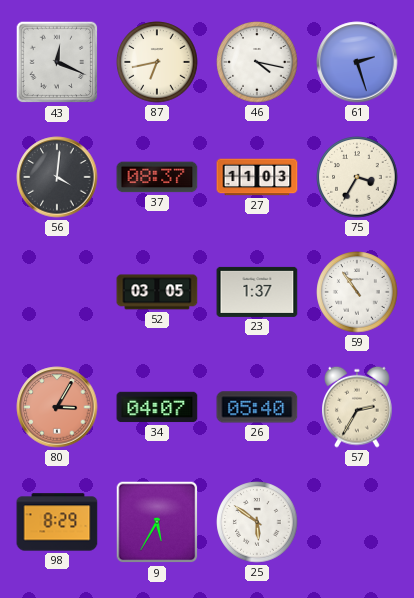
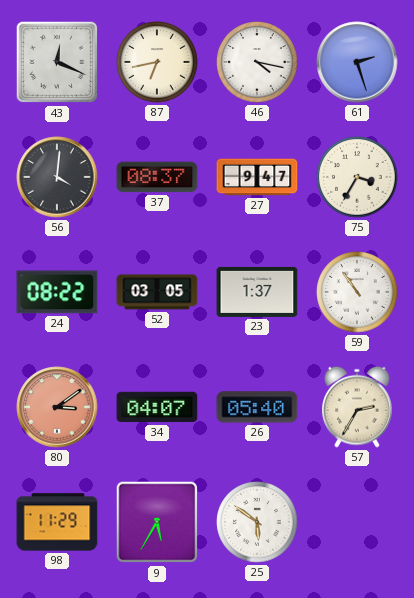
27: 11:03 -> 9:47 (257, 177)
24: none -> 08:22 (57, 292)
80: 3:05 -> 3:09 (57, 407)
98: 8:29 -> 11:29 (57, 522)
